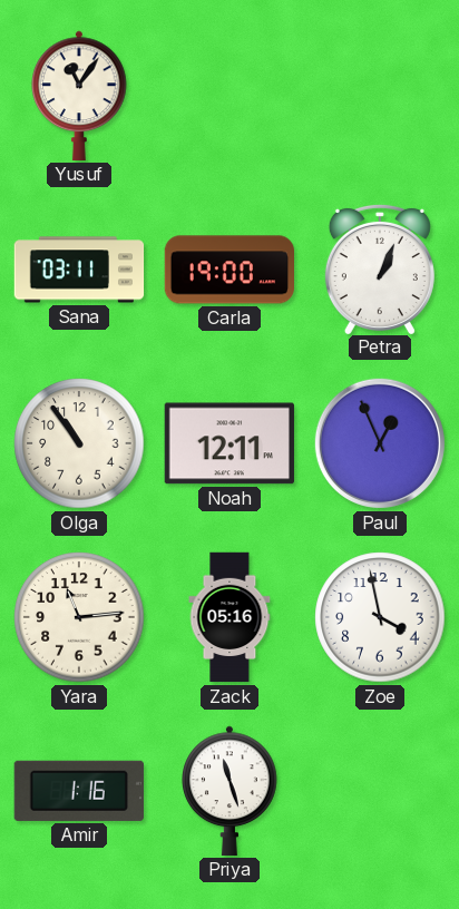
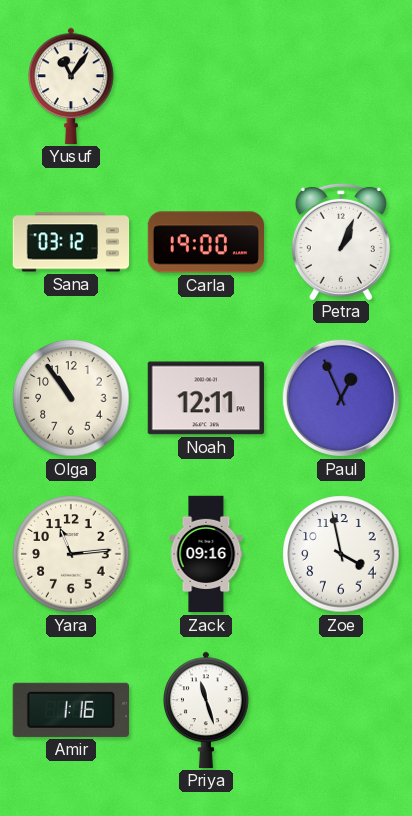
Sana: 03:11 -> 03:12 (71, 242)
Zack: 05:16 -> 09:16 (206, 554)
